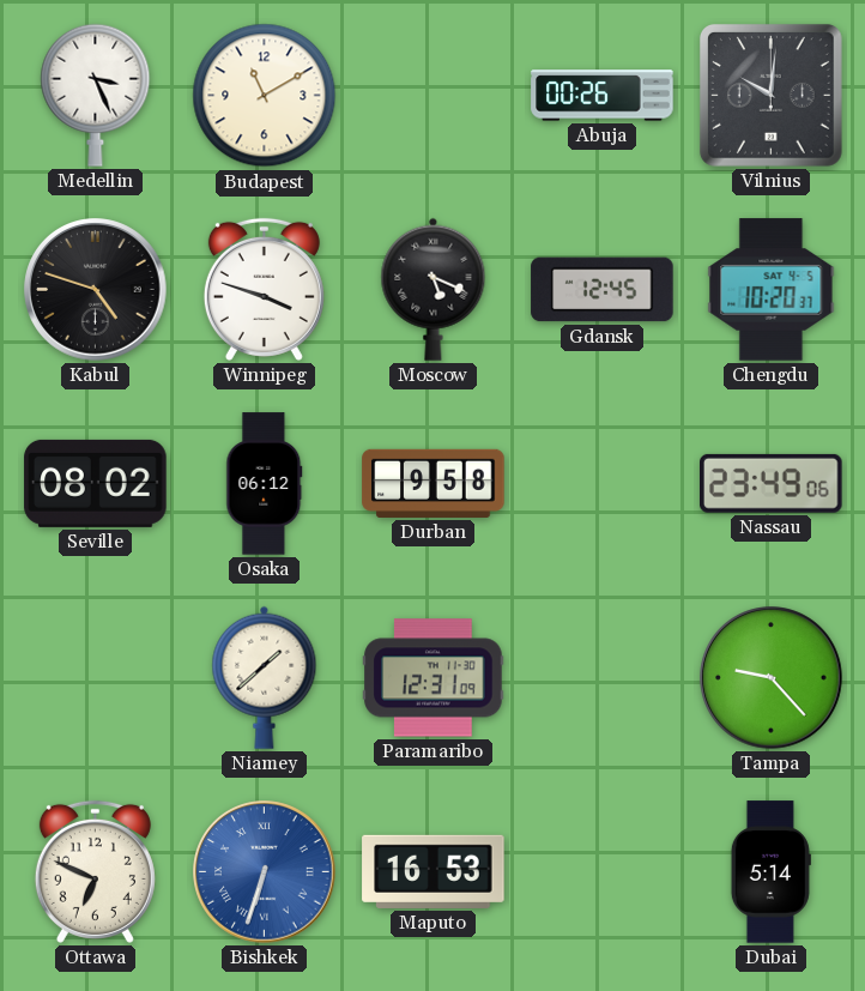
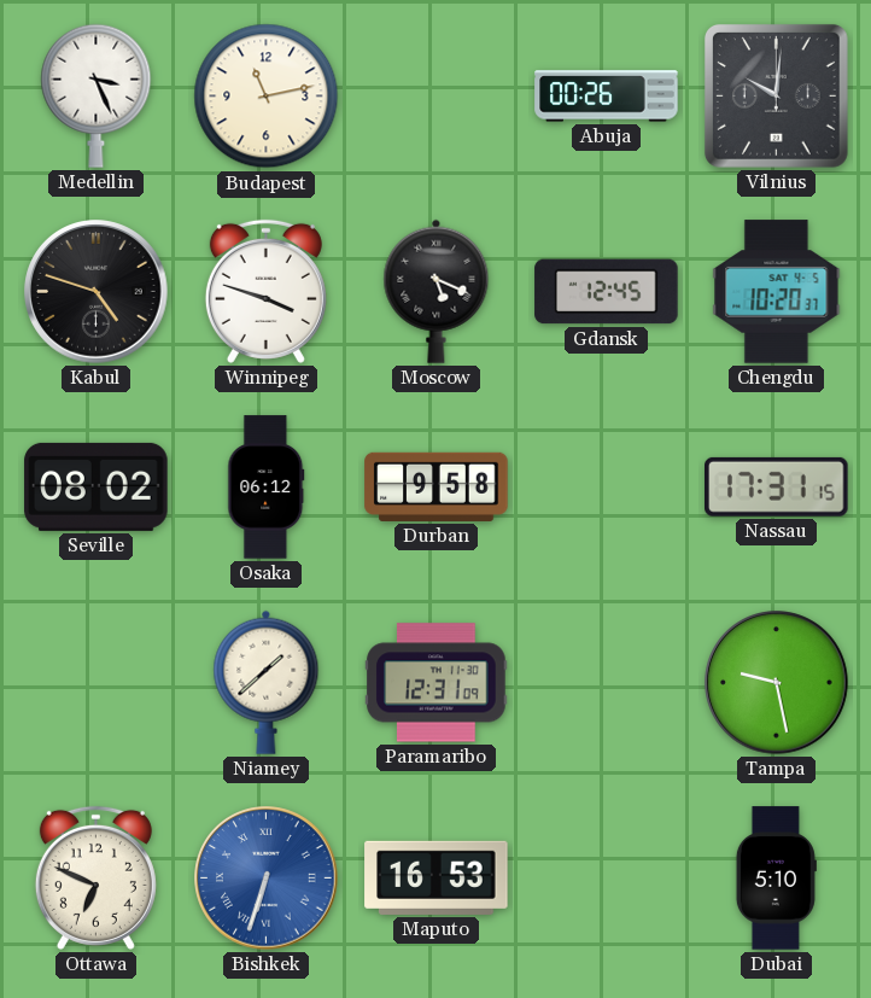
Budapest: 11:10 -> 11:13 (267, 97)
Nassau: 23:49 -> 17:31 (777, 486)
Tampa: 9:23 -> 9:28 (777, 683)
Dubai: 5:14 -> 5:10 (776, 879)
